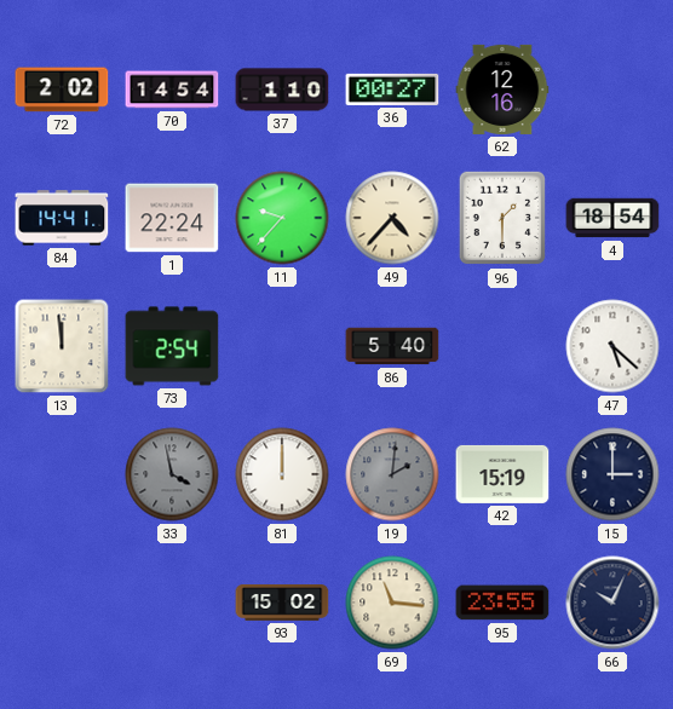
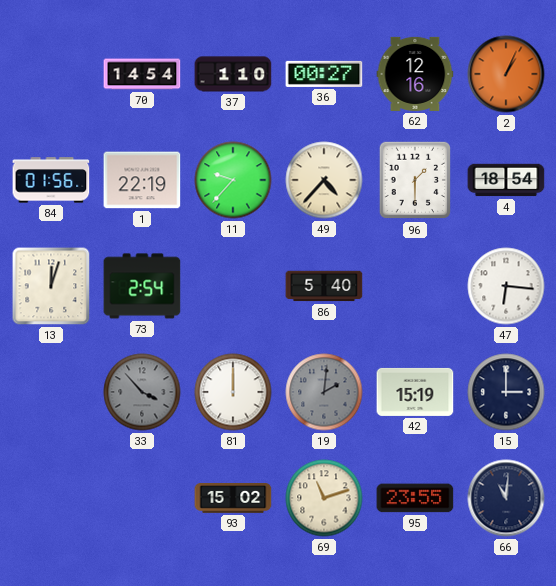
72: 2:02 -> none (62, 90)
2: none -> 1:04 (506, 74)
84: 14:41 -> 01:56 (51, 180)
1: 22:24 -> 22:19 (142, 180)
13: 11:59 -> 12:03 (51, 286)
47: 5:22 -> 6:16 (506, 286)
33: 3:58 -> 3:53 (142, 392)
69: 11:16 -> 11:12 (324, 498)
66: 10:04 -> 11:01 (506, 498)
